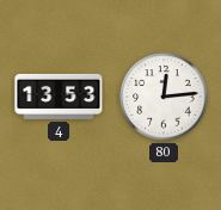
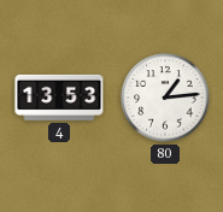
80: 12:14 -> 1:14 (165, 98)
